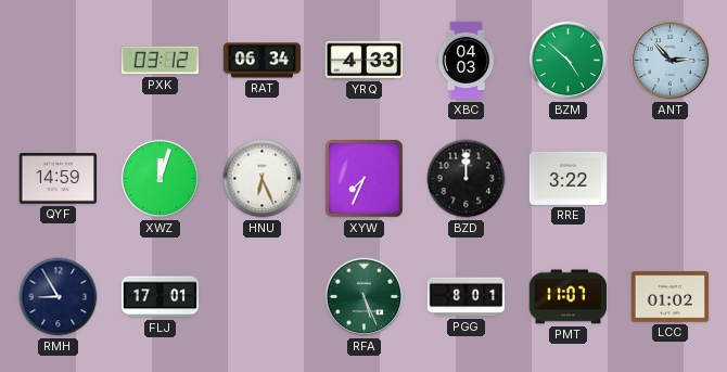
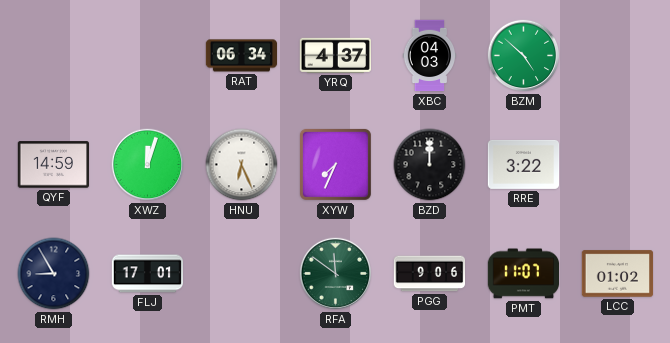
PXK: 03:12 -> none (160, 61)
YRQ: 4:33 -> 4:37 (335, 55)
ANT: 2:53 -> none (671, 61)
RFA: 5:26 -> 11:51 (336, 274)
PGG: 8:01 -> 9:06 (430, 274)
